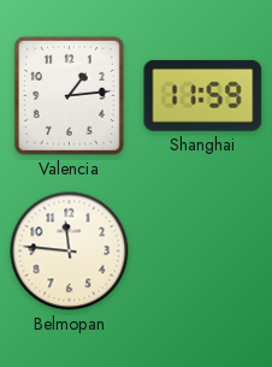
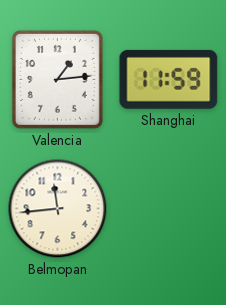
Belmopan: 11:46 -> 11:44 (58, 209)
